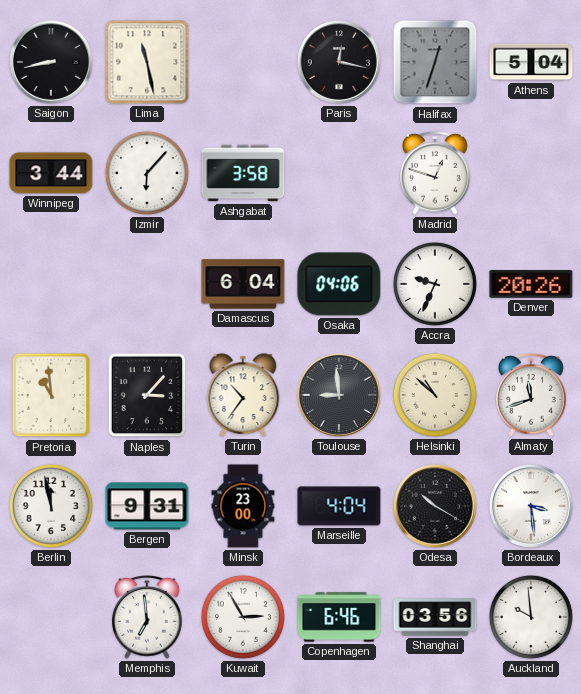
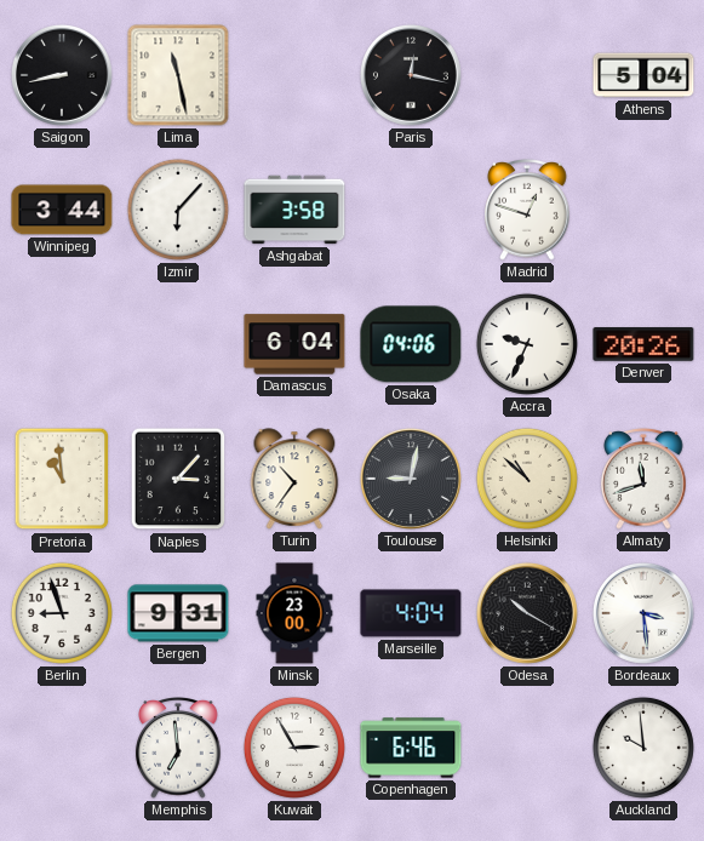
Halifax: 12:33 -> none (435, 62)
Toulouse: 8:59 -> 9:02 (411, 479)
Berlin: 11:58 -> 8:57 (62, 613)
Shanghai: 03:56 -> none (435, 617)
